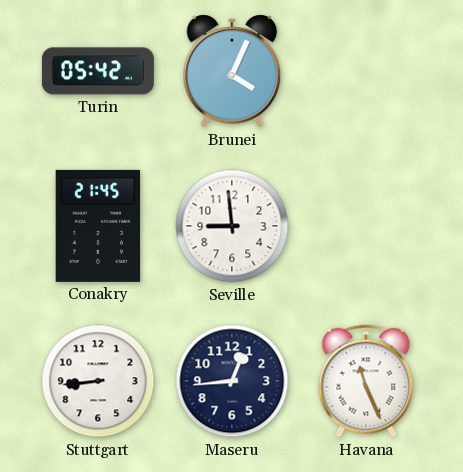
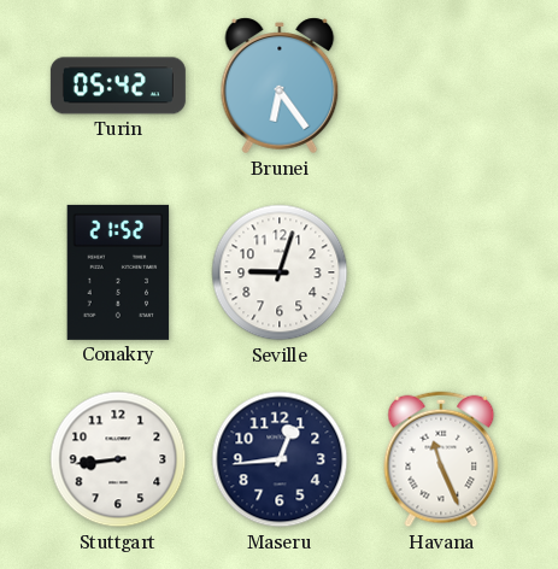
Brunei: 4:04 -> 6:24 (280, 86)
Conakry: 21:45 -> 21:52 (118, 272)
Seville: 8:59 -> 9:03 (280, 272)
